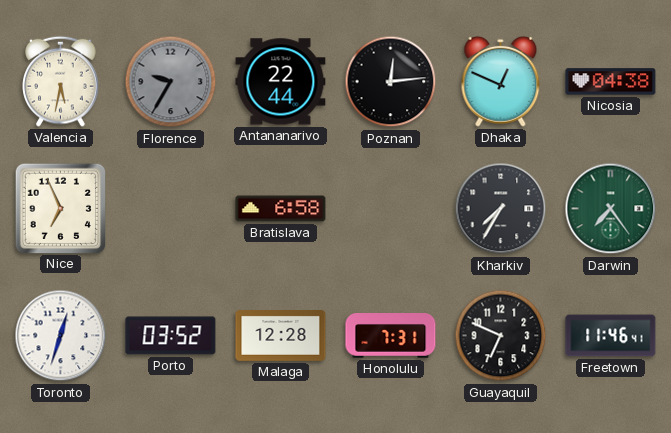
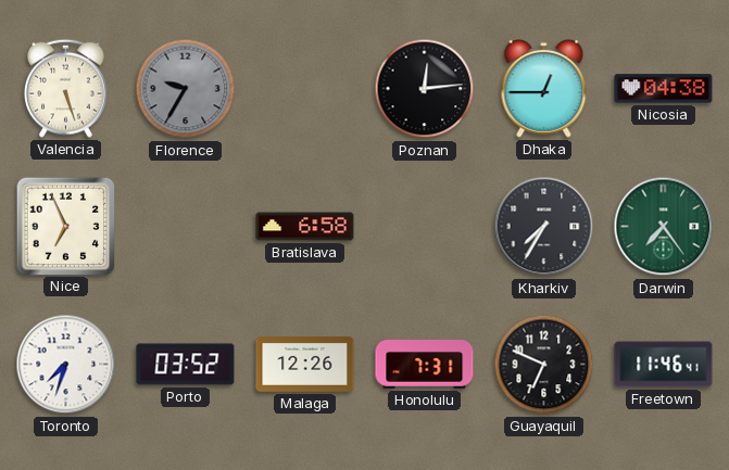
Valencia: 5:32 -> 5:27 (66, 88)
Antananarivo: 22:44 -> none (281, 82)
Dhaka: 12:49 -> 12:45 (544, 88)
Toronto: 12:33 -> 7:33 (66, 365)
Malaga: 12:28 -> 12:26 (305, 365)
